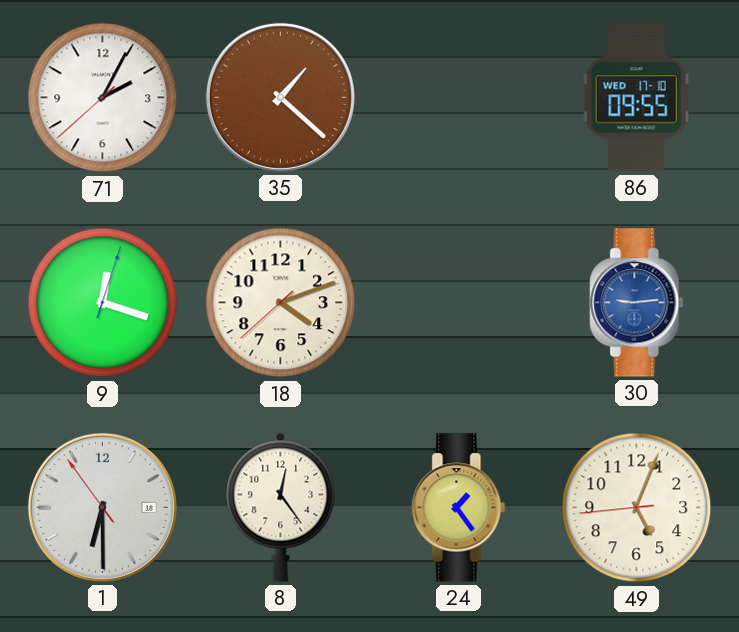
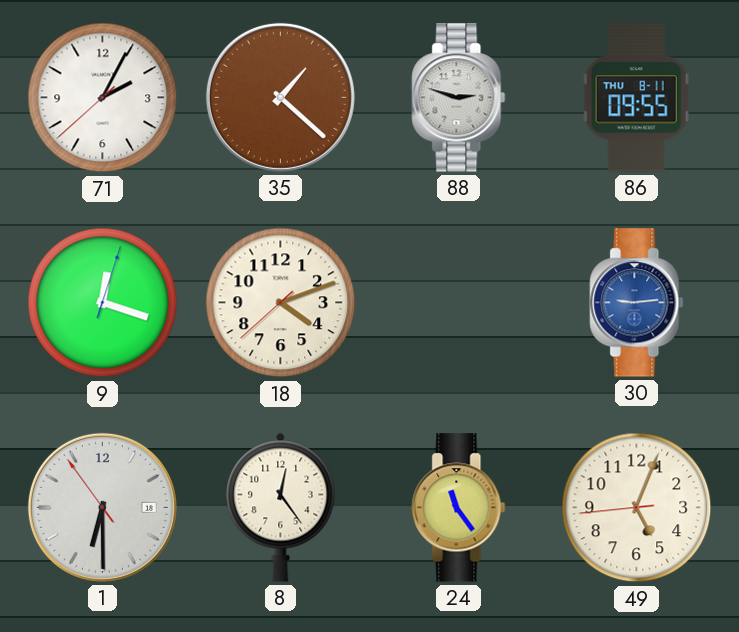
88: none -> 2:48 (459, 98)
86 date: WED 17-10 -> THU 8-11 (636, 98)
24: 1:24 -> 11:24 (459, 508)
